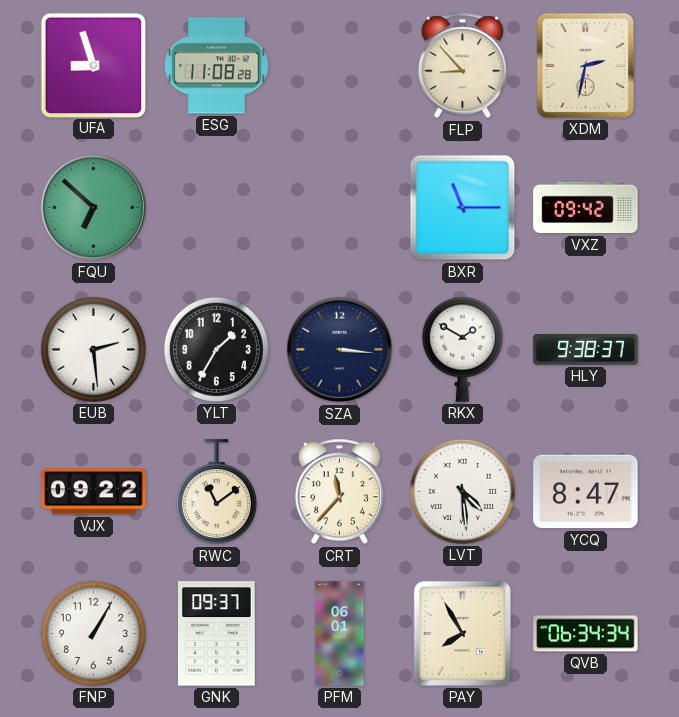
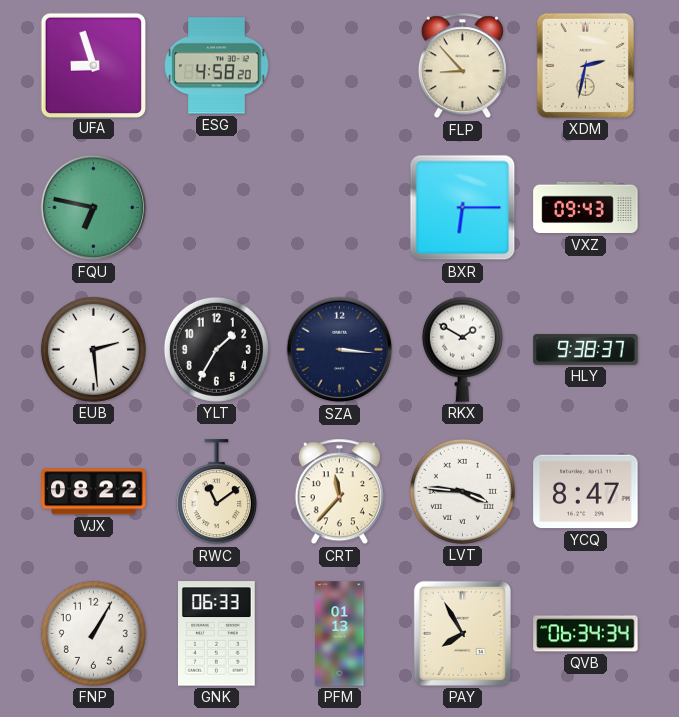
ESG: 11:08 -> 4:58 (217, 66)
FQU: 6:52 -> 6:47 (94, 208)
BXR: 11:15 -> 6:15 (463, 208)
VXZ: 09:42 -> 09:43 (586, 208)
VJX: 09:22 -> 08:22 (94, 492)
LVT: 4:29 -> 3:46 (462, 491)
GNK: 09:37 -> 06:33 (217, 634)
PFM: 06:01 -> 01:13 (340, 634)
